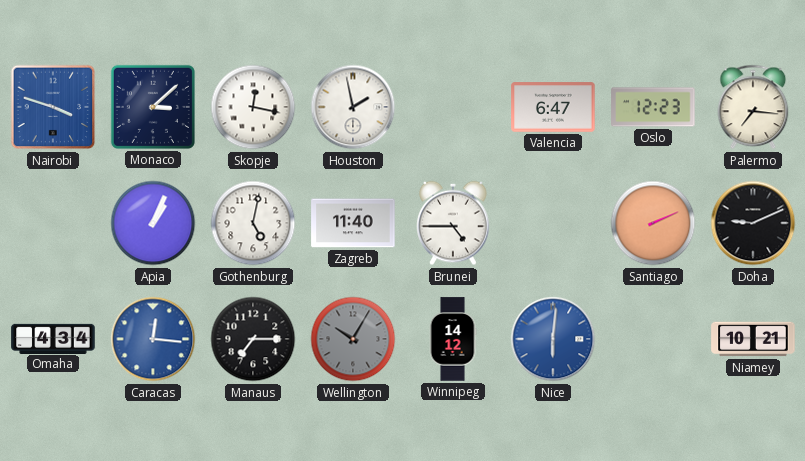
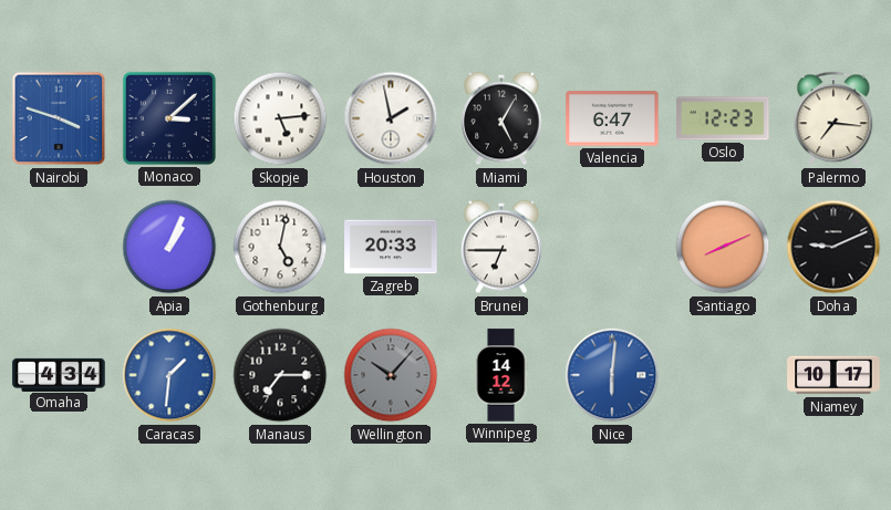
Skopje: 12:17 -> 5:14 (280, 118)
Miami: none -> 5:05 (501, 118)
Zagreb: 11:40 -> 20:33 (391, 247)
Brunei: 4:45 -> 6:45 (501, 247)
Santiago: 2:11 -> 8:11 (723, 247)
Caracas: 12:16 -> 1:31 (169, 375)
Wellington: 10:05 -> 10:07 (391, 375)
Niamey: 10:21 -> 10:17 (833, 375)
